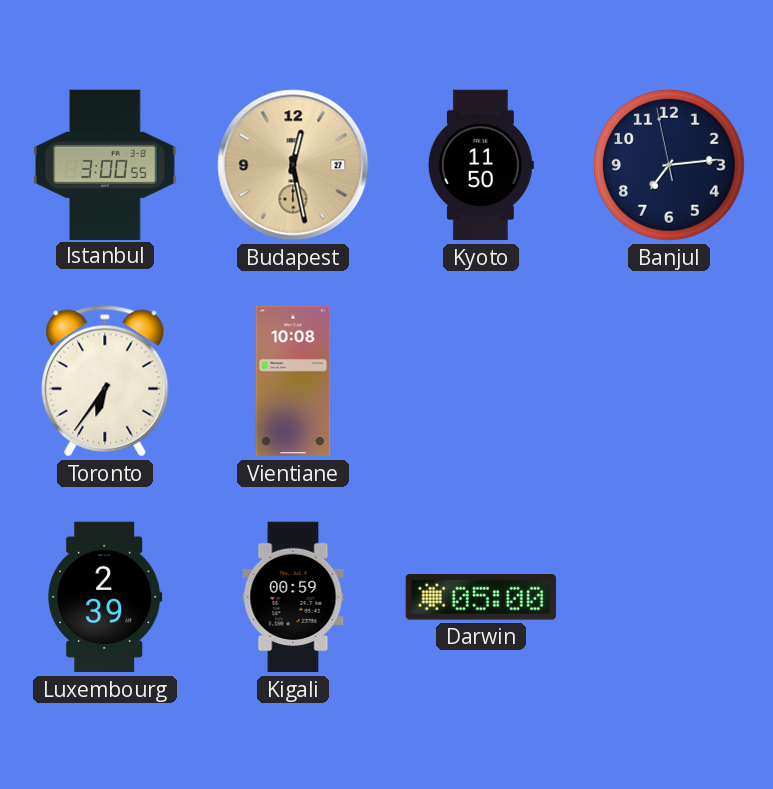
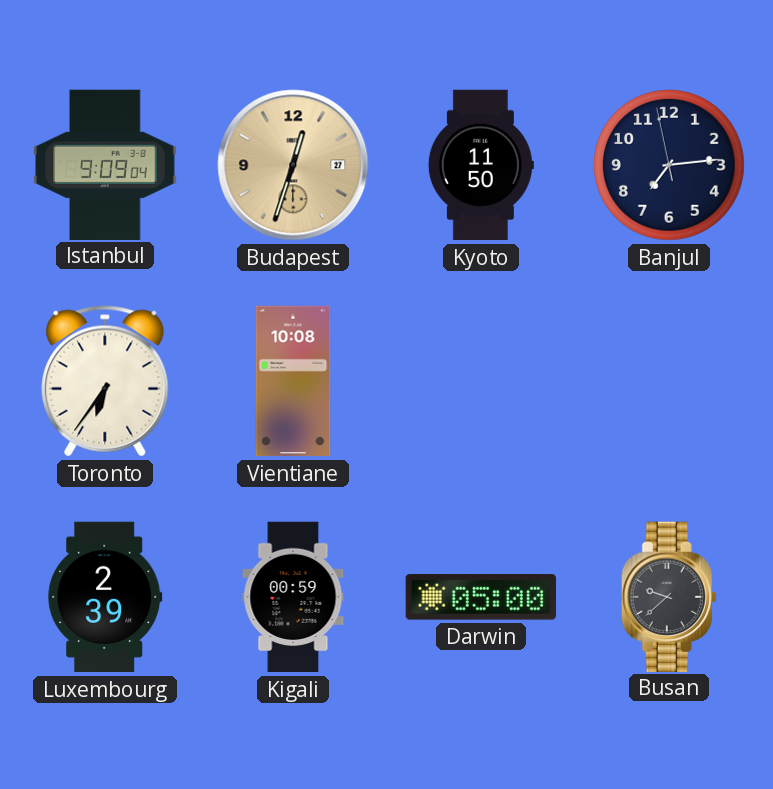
Istanbul: 3:00 -> 9:09 (105, 164)
Budapest: 12:28 -> 12:33 (293, 165)
Busan: none -> 9:38 (669, 596)
